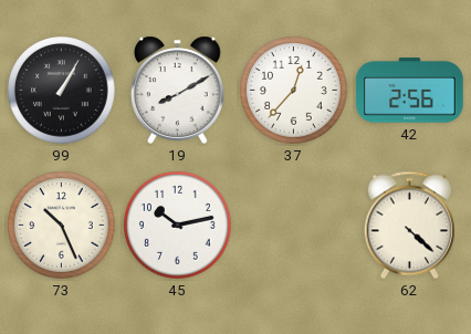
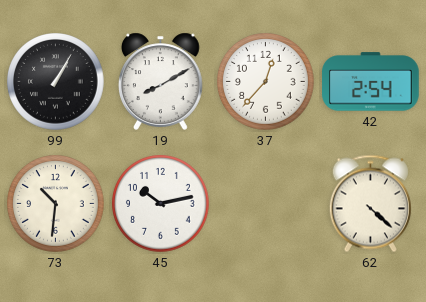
42: 2:56 -> 2:54 (371, 82)
73: 10:26 -> 10:31 (56, 204)
